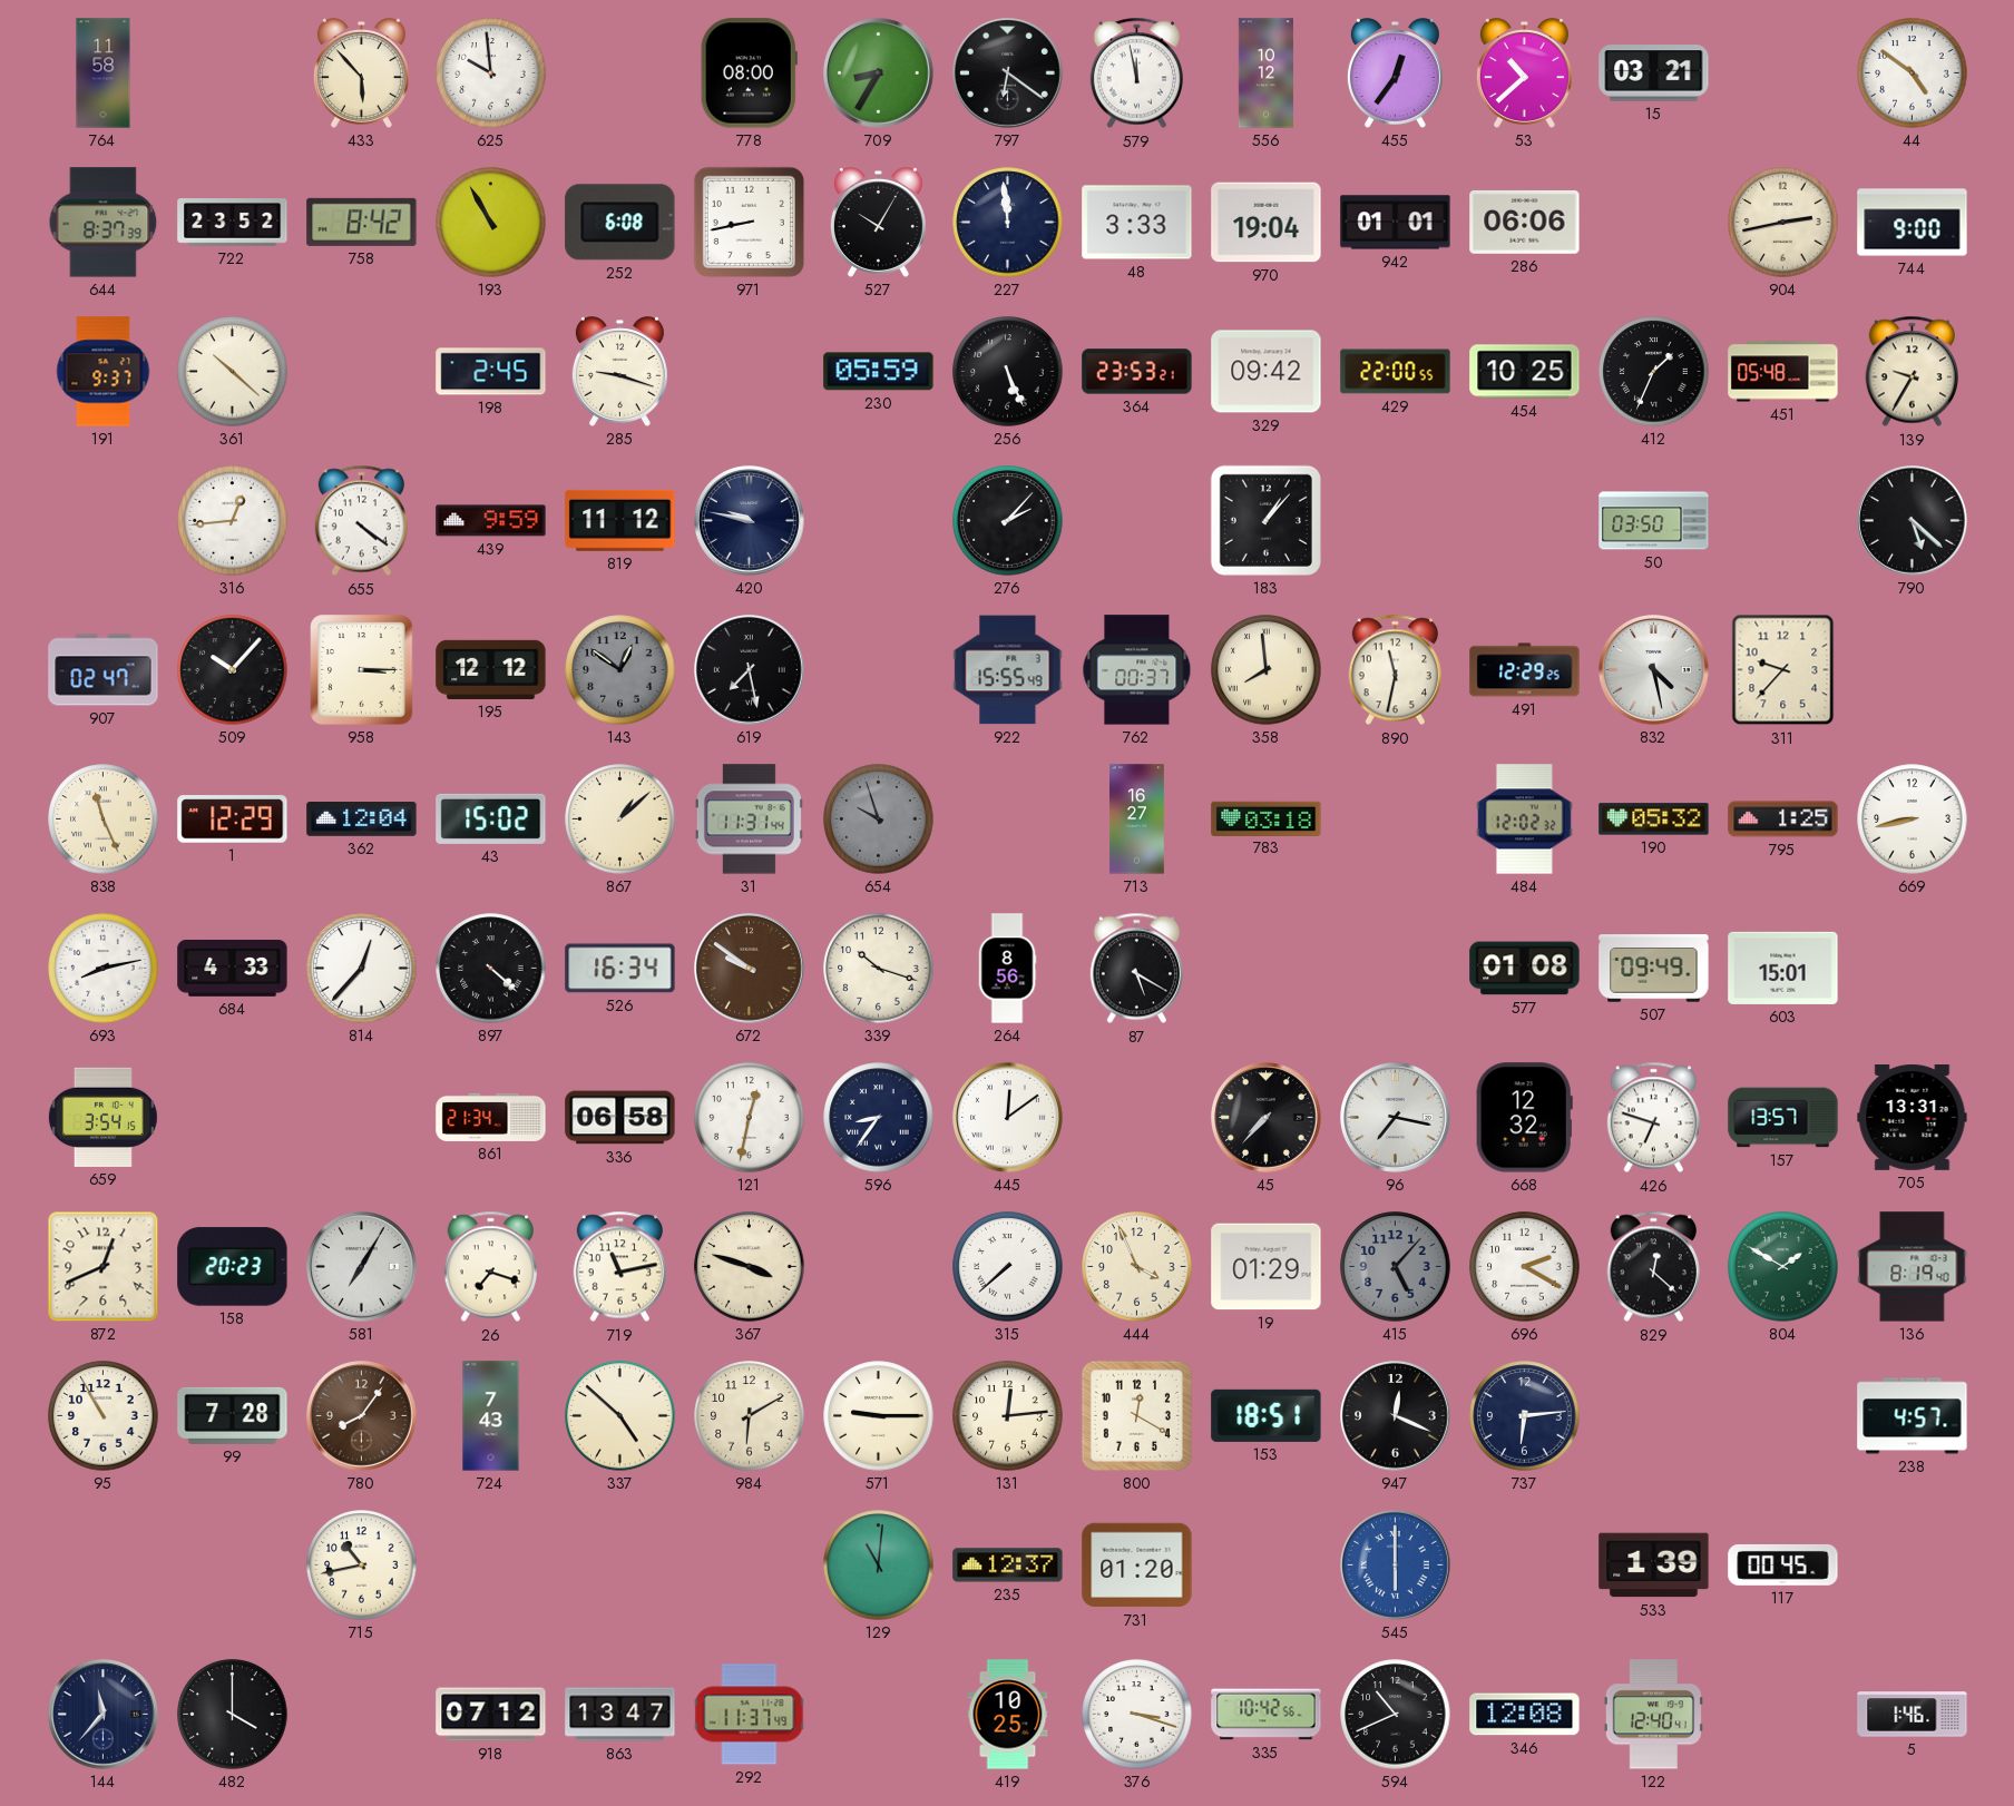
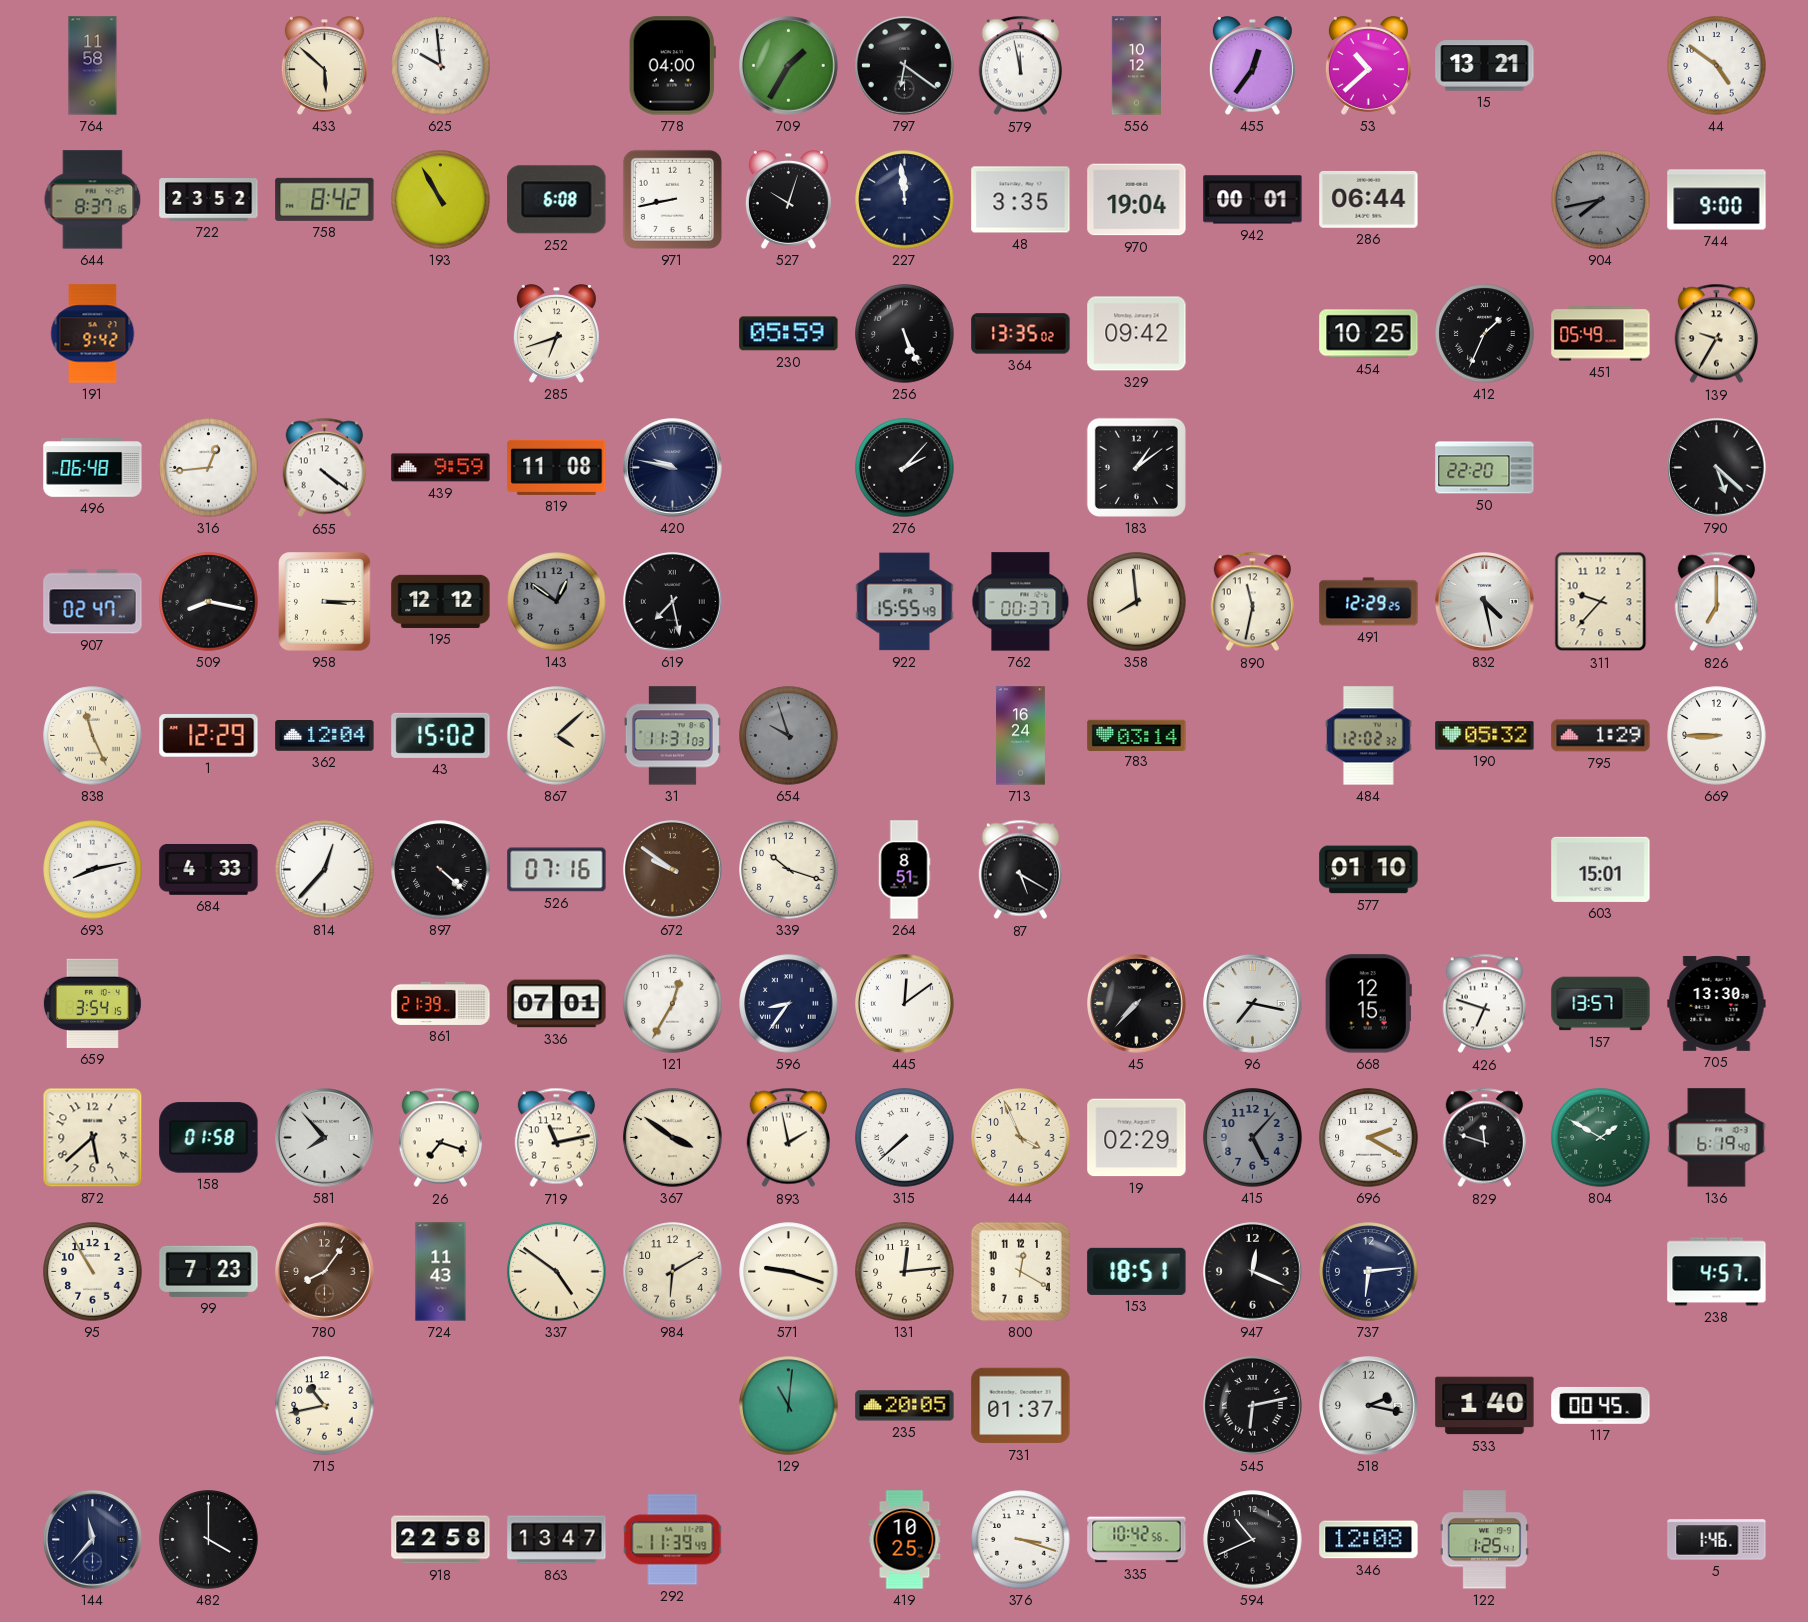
433: 5:53 -> 5:52 (324, 66)
778: 08:00 -> 04:00 (672, 66)
709: 8:35 -> 1:35 (789, 66)
15: 03:21 -> 13:21 (1485, 66)
644: 8:37:39 -> 8:37:16 (93, 200)
527: 10:05 -> 10:03 (788, 200)
48: 3:33 -> 3:35 (1021, 200)
942: 01:01 -> 00:01 (1253, 200)
286: 06:06 -> 06:44 (1369, 200)
904: 2:43 -> 7:43 (1601, 200)
904 dial: cream -> grey (1601, 200)
191: 9:37 -> 9:42 (93, 334)
361: 10:22 -> none (233, 372)
198: 2:45 -> none (491, 372)
285: 9:18 -> 6:42 (556, 334)
364: 23:53 -> 13:35 (1021, 334)
429: 22:00 -> none (1396, 372)
451: 05:48 -> 05:49 (1601, 334)
496: none -> 06:48 (93, 468)
819: 11:12 -> 11:08 (557, 467)
183: 1:07 -> 1:09 (1136, 467)
50: 03:50 -> 22:20 (1485, 468)
509: 10:07 -> 8:17 (209, 602)
826: none -> 7:00 (1716, 602)
867: 1:08 -> 4:08 (557, 736)
31: 11:31:44 -> 11:31:03 (672, 736)
713: 16:27 -> 16:24 (1020, 736)
783: 03:18 -> 03:14 (1137, 735)
795: 1:25 -> 1:29 (1601, 736)
669: 8:43 -> 8:45 (1717, 736)
526: 16:34 -> 07:16 (557, 870)
264: 8:56 -> 8:51 (904, 870)
577: 01:08 -> 01:10 (1369, 870)
507: 09:49 -> none (1654, 969)
861: 21:34 -> 21:39 (441, 1003)
336: 06:58 -> 07:01 (557, 1004)
121: 12:32 -> 12:35 (673, 1004)
668: 12:32 -> 12:15 (1368, 1004)
705: 13:31 -> 13:30 (1717, 1003)
872: 12:41 -> 5:38 (93, 1138)
158: 20:23 -> 01:58 (209, 1138)
581: 7:05 -> 7:53 (325, 1138)
367: 3:48 -> 3:51 (673, 1138)
893: none -> 1:58 (788, 1138)
19: 01:29 -> 02:29 (1137, 1138)
829: 12:22 -> 11:48 (1484, 1138)
136: 8:19 -> 6:19 (1717, 1138)
99: 7:28 -> 7:23 (209, 1271)
724: 7:43 -> 11:43 (441, 1272)
337: 4:52 -> 4:51 (557, 1272)
571: 9:15 -> 9:18 (789, 1272)
235: 12:37 -> 20:05 (905, 1406)
731: 01:20 -> 01:37 (1021, 1406)
545: 6:00 -> 6:13 (1253, 1406)
545 dial: blue -> black (1253, 1406)
518: none -> 2:17 (1369, 1406)
533: 1:39 -> 1:40 (1485, 1406)
918: 07:12 -> 22:58 (441, 1540)
292: 11:37 -> 11:39 (673, 1540)
122: 12:40 -> 1:25 (1484, 1540)
